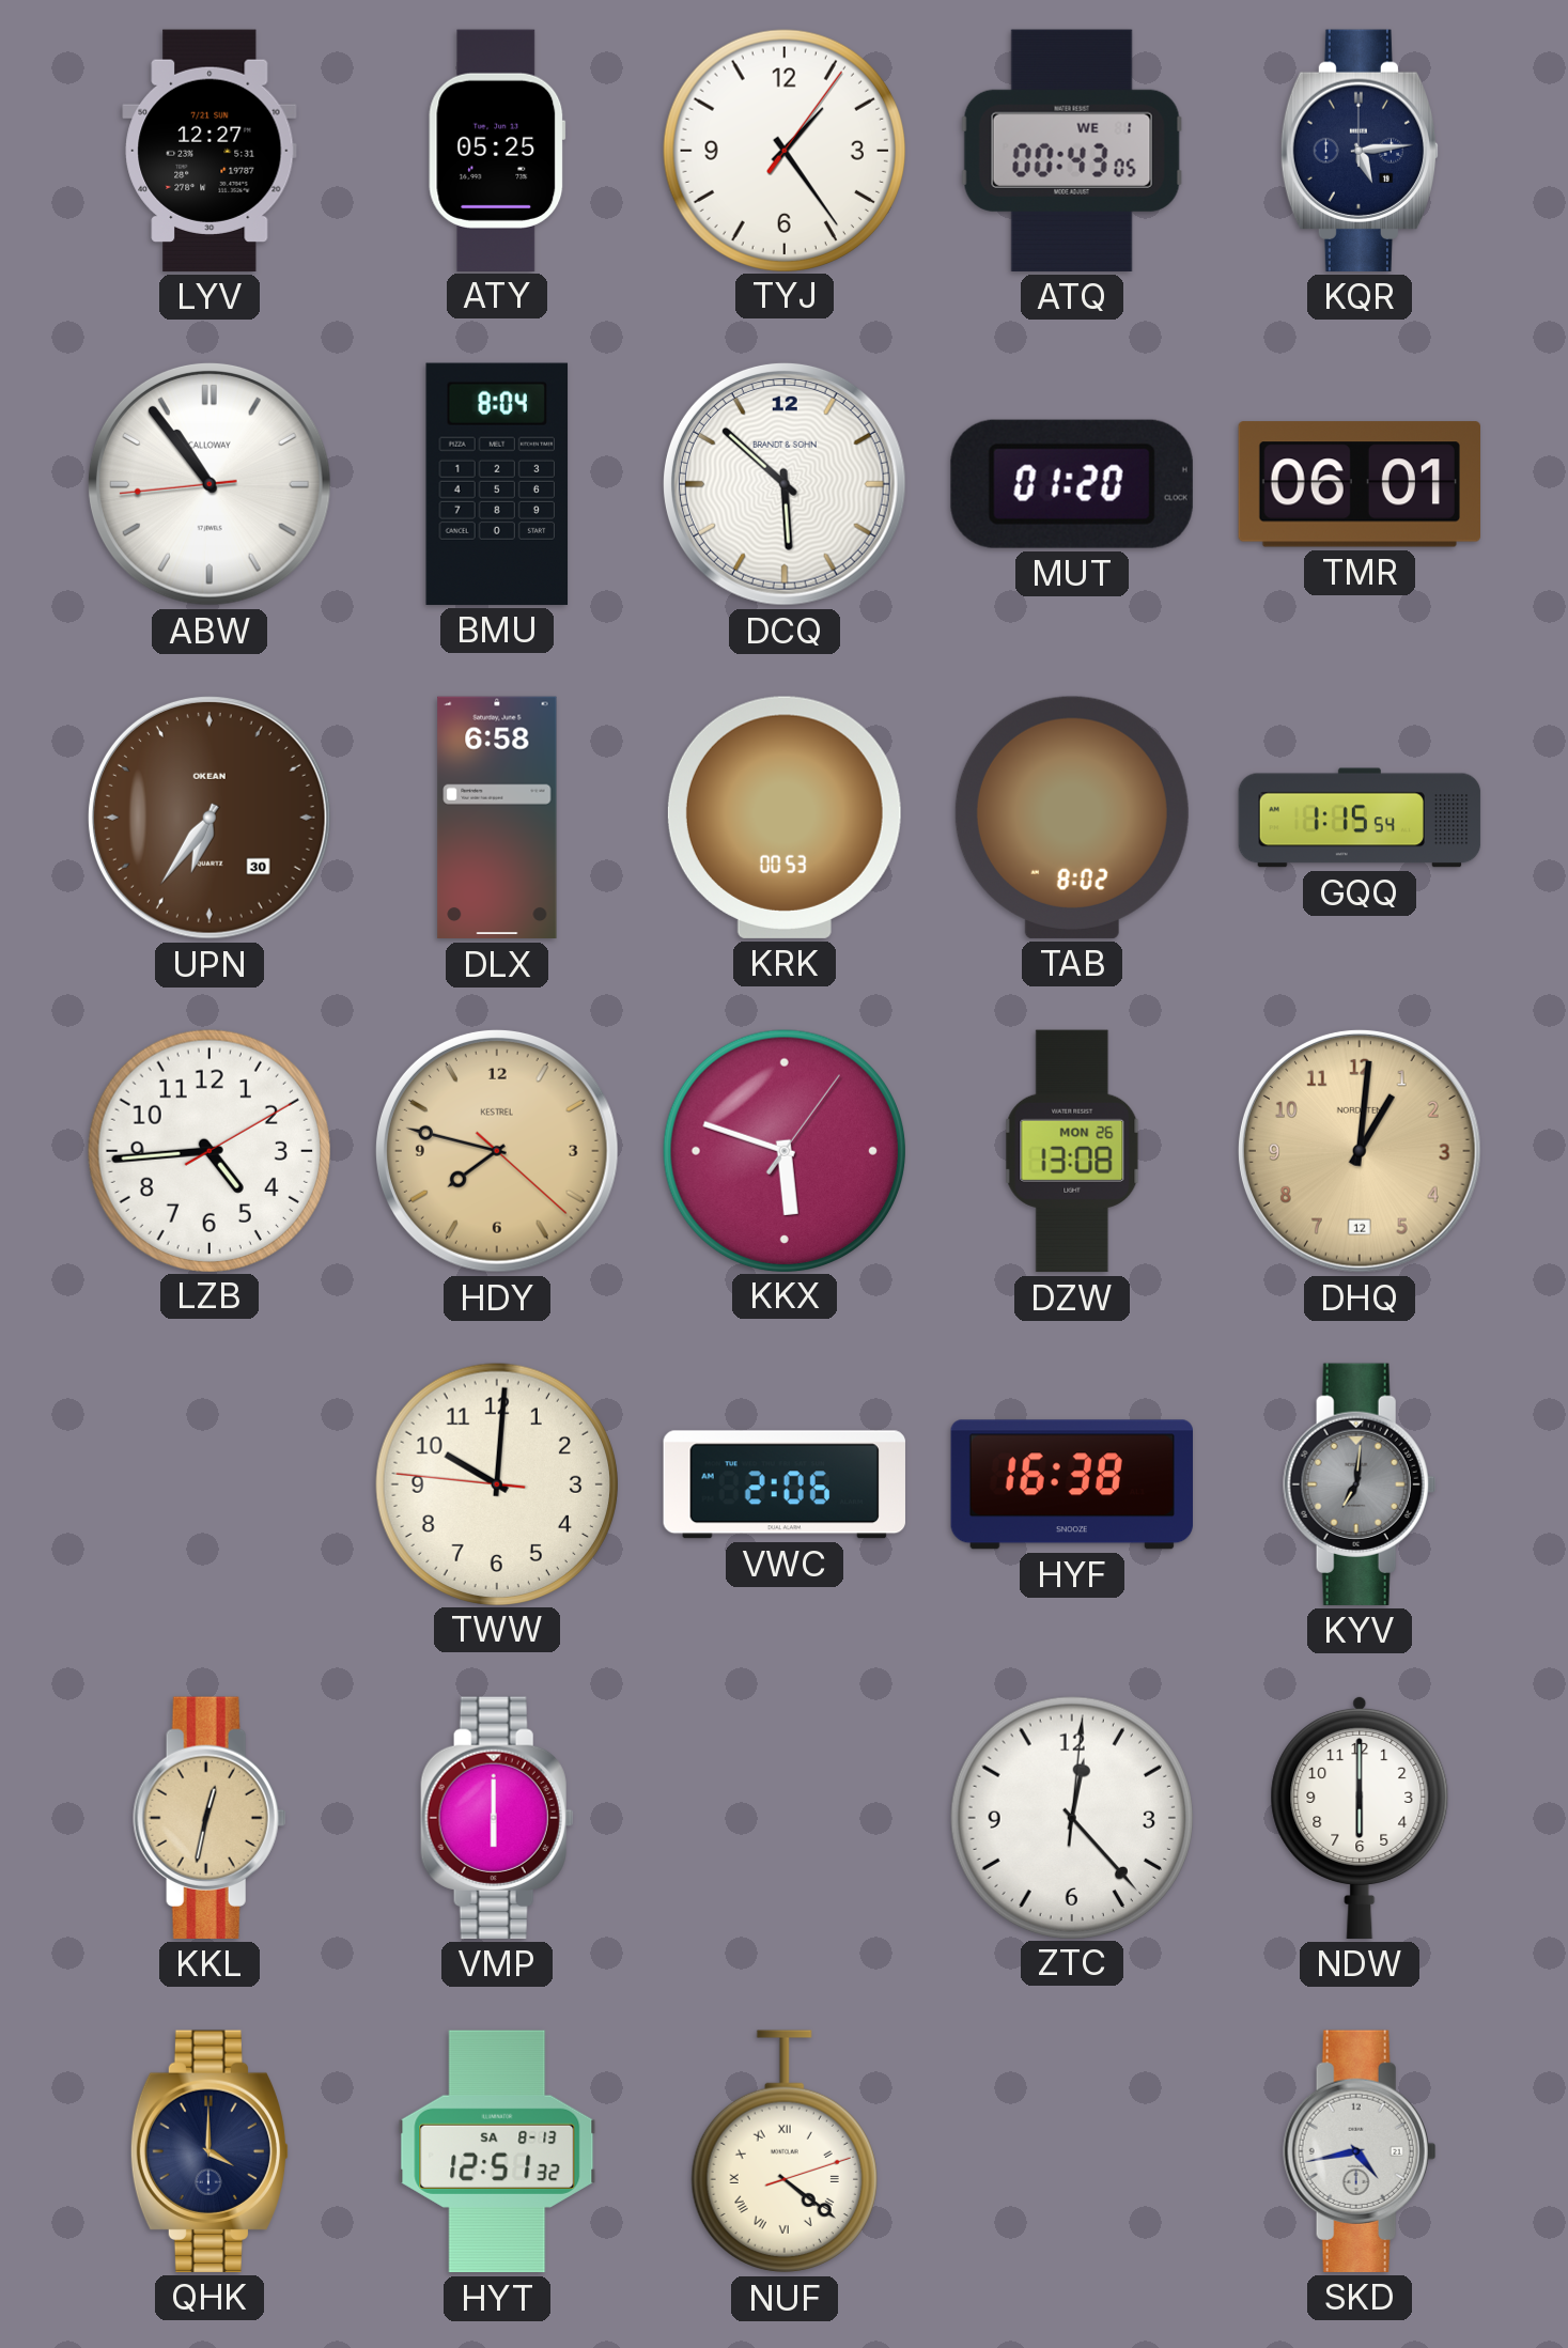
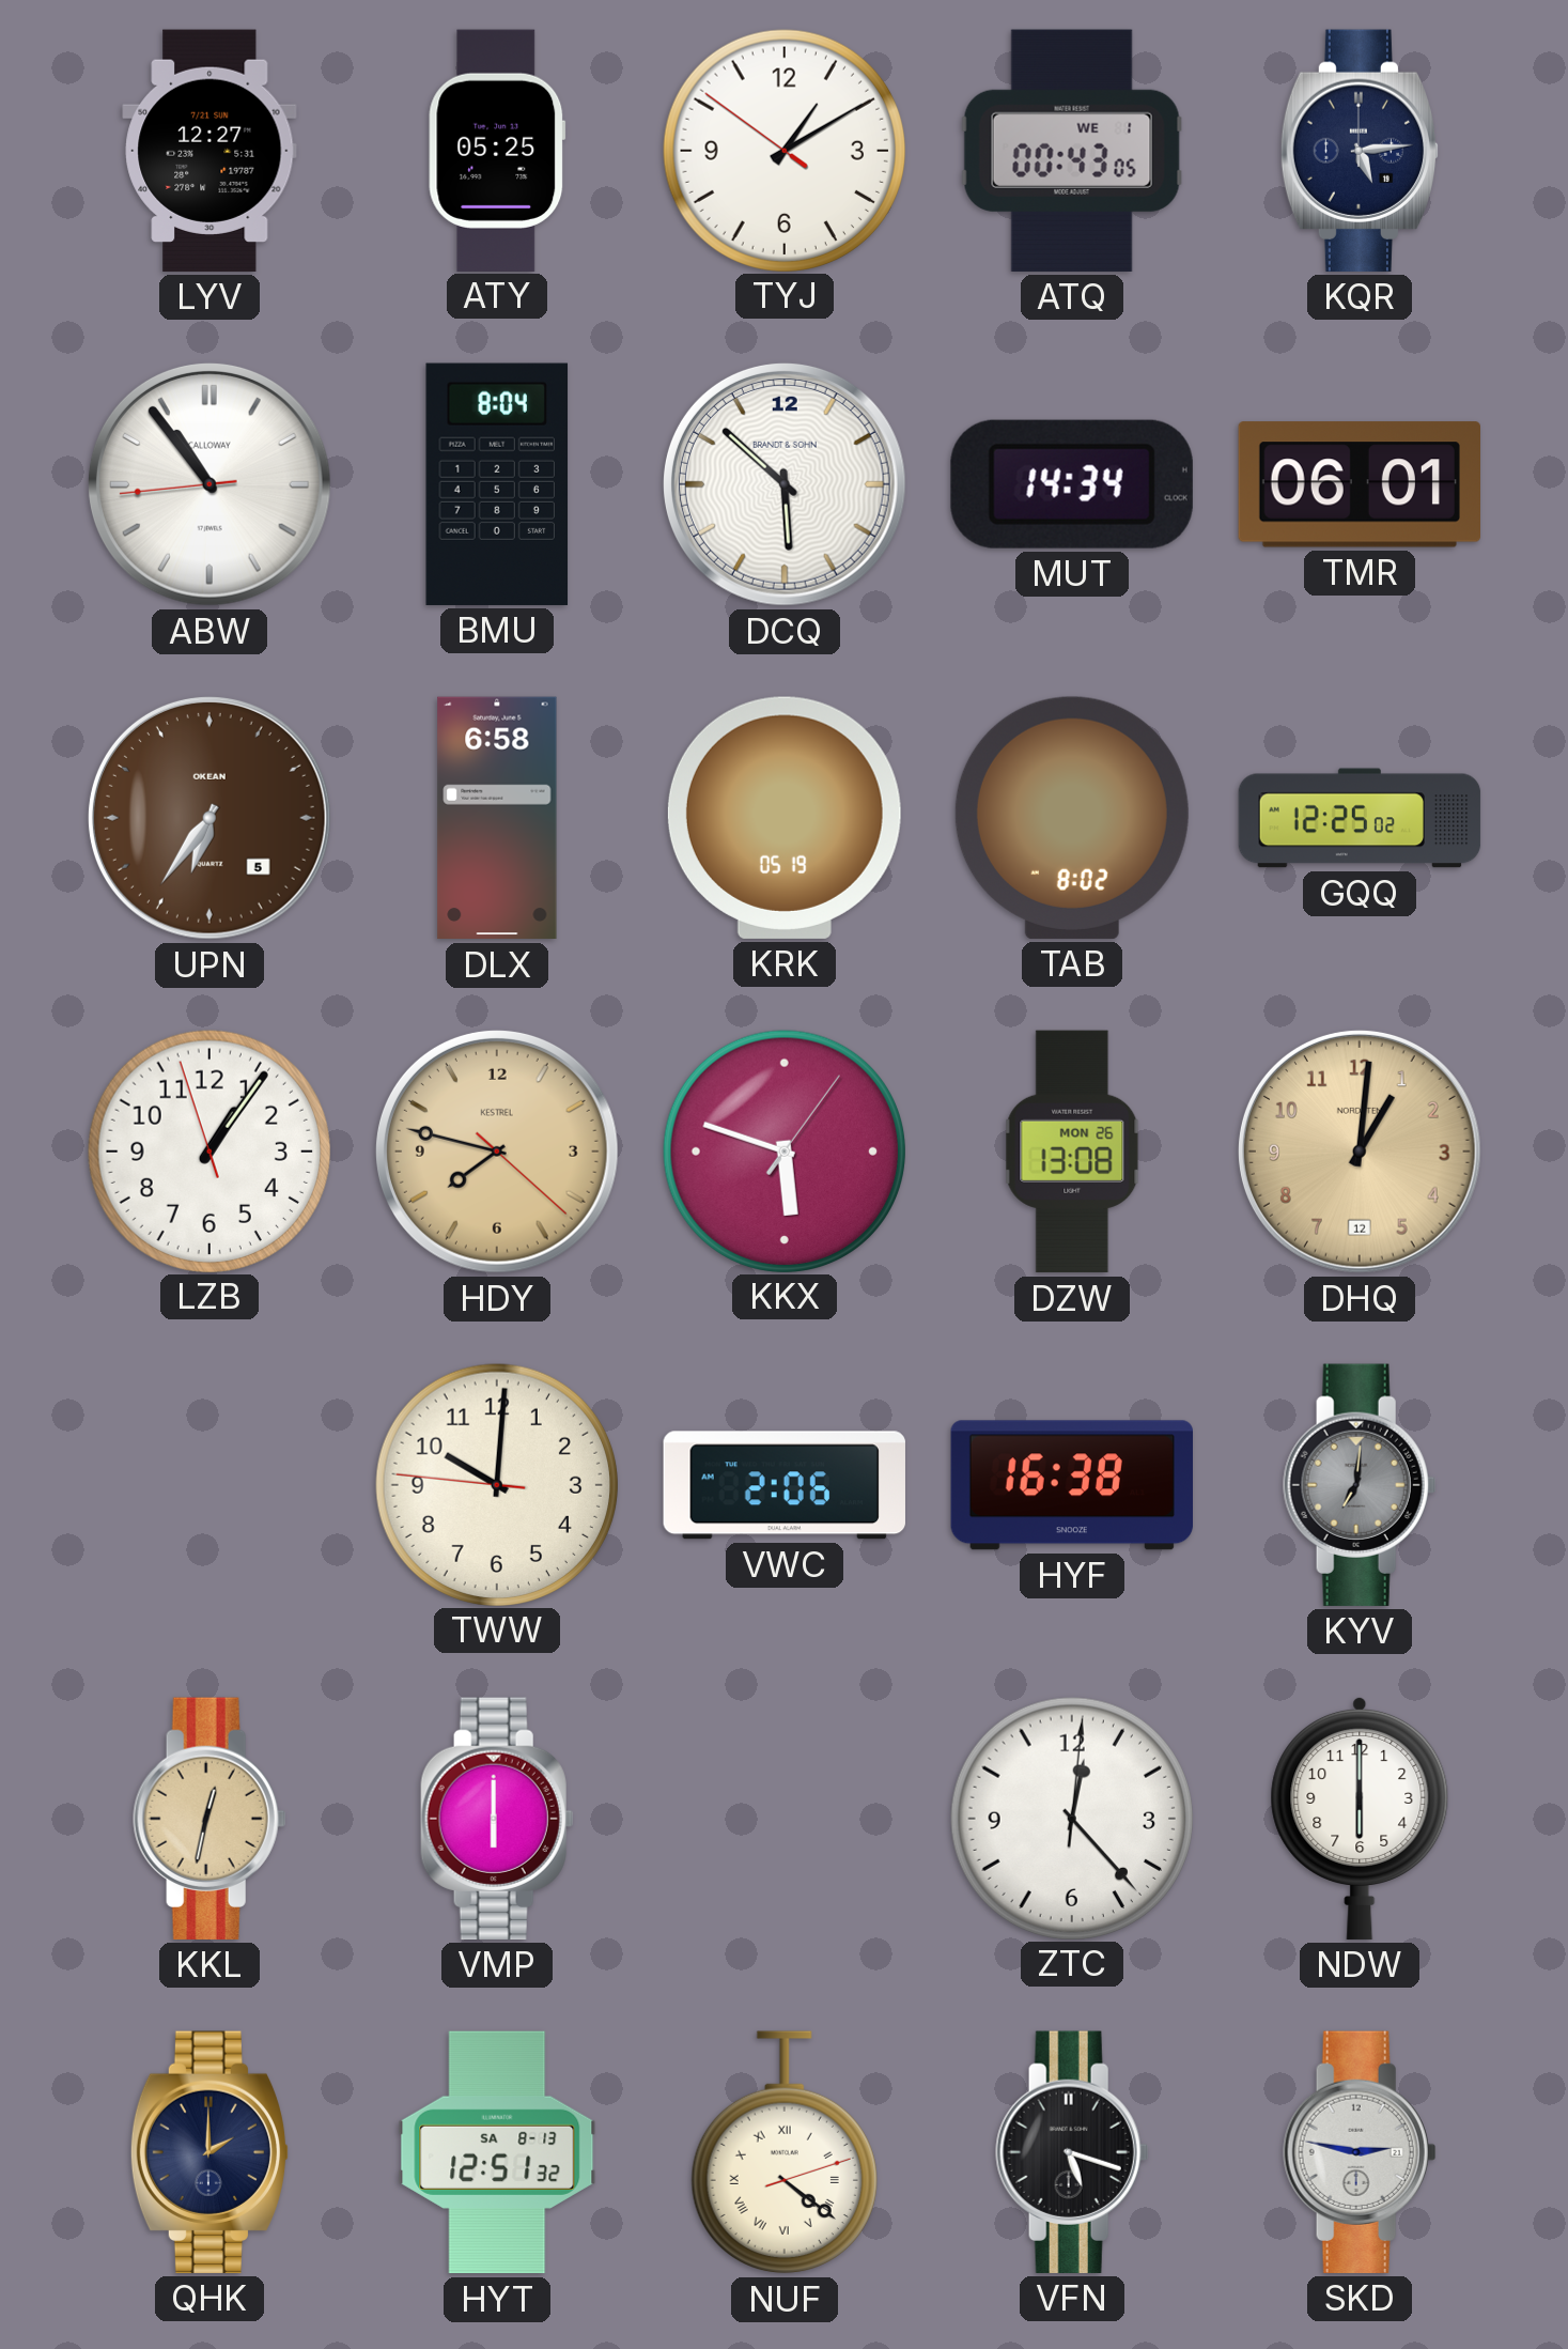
TYJ: 1:24 -> 1:09 (783, 150)
MUT: 01:20 -> 14:34 (1072, 484)
UPN date: 30 -> 5 (209, 818)
KRK: 00:53 -> 05:19 (785, 818)
GQQ: 1:15 -> 12:25 (1360, 818)
LZB: 4:44 -> 1:05 (208, 1150)
QHK: 4:00 -> 2:00 (209, 2152)
VFN: none -> 5:18 (1072, 2152)
SKD: 4:43 -> 2:47 (1360, 2152)
